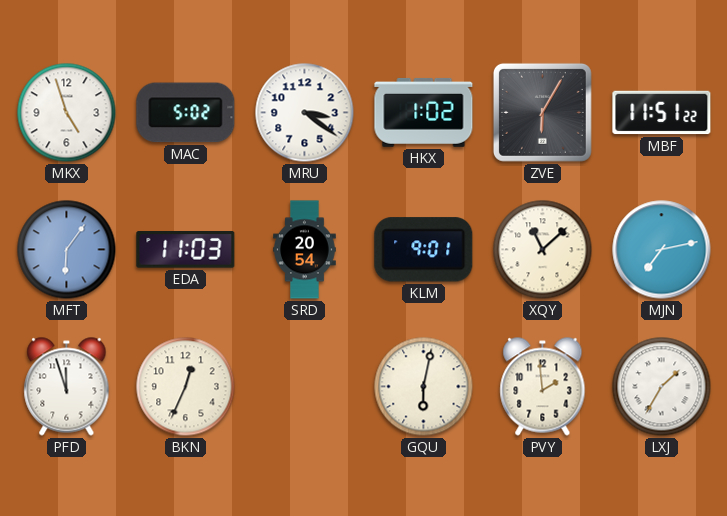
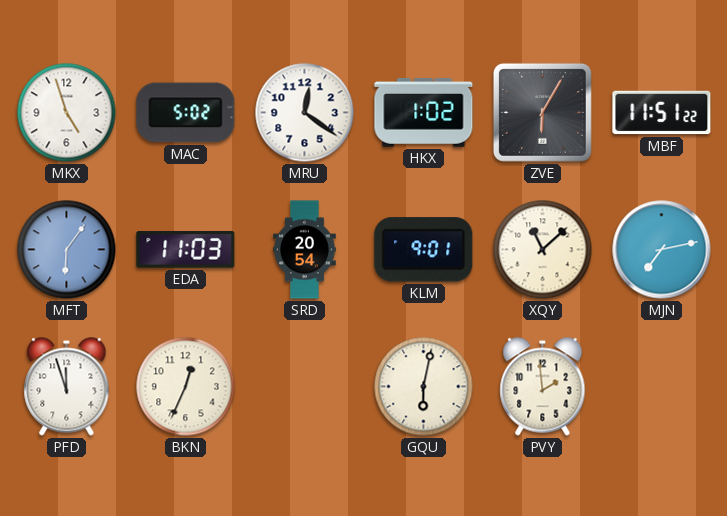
MRU: 3:21 -> 12:21 (305, 113)
LXJ: 1:35 -> none (662, 387)
